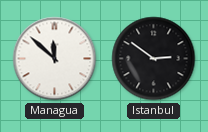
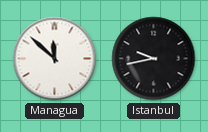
Istanbul: 2:51 -> 9:43 (154, 59)
